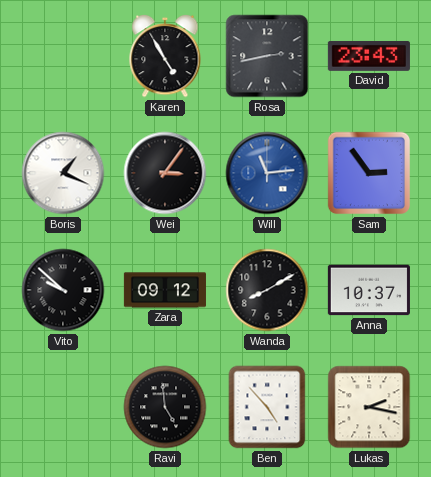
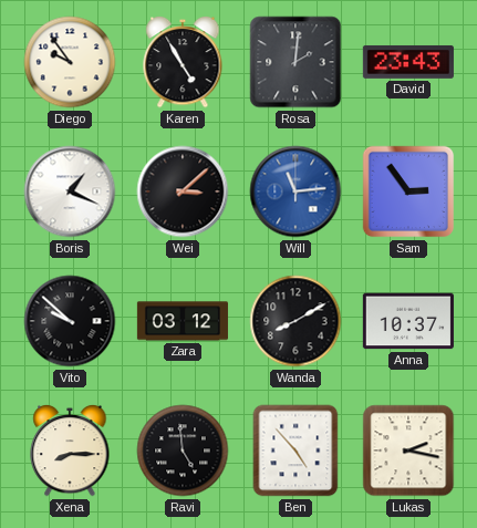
Diego: none -> 9:54 (70, 62)
Rosa: 2:43 -> 2:01 (295, 62)
Wei: 3:06 -> 3:08 (183, 191)
Zara: 09:12 -> 03:12 (183, 321)
Xena: none -> 8:15 (70, 451)
